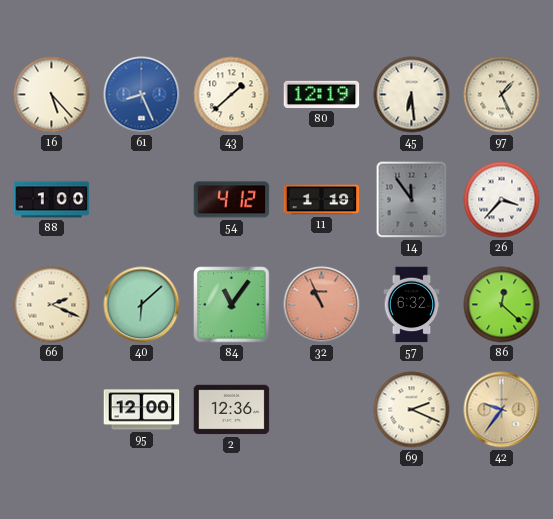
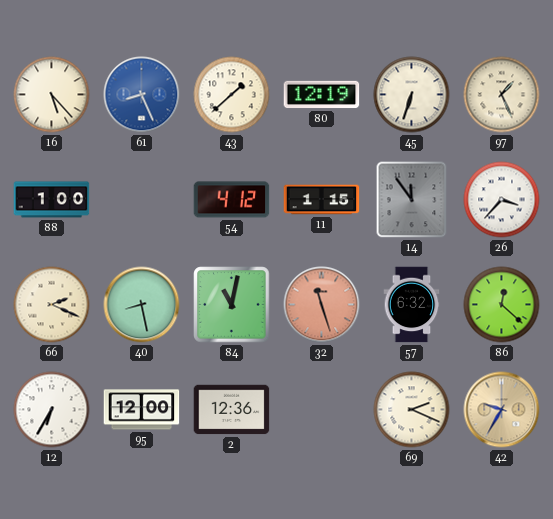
45: 6:29 -> 6:33 (412, 95)
11: 1:19 -> 1:15 (322, 200)
40: 6:08 -> 8:28 (142, 305)
84: 11:06 -> 11:02 (232, 305)
32: 10:56 -> 11:27 (322, 305)
12: none -> 6:35 (52, 410)
42: 9:36 -> 9:35 (502, 410)
